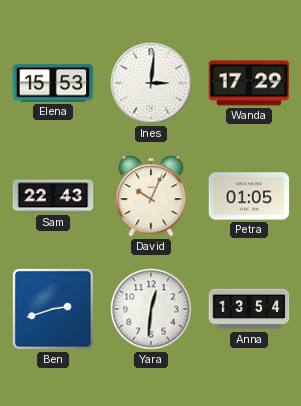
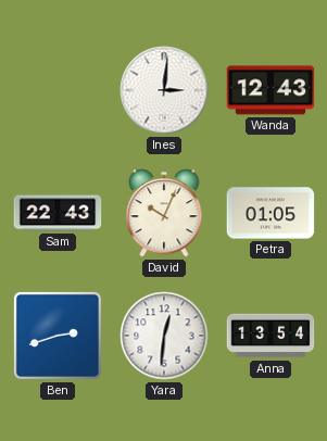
Elena: 15:53 -> none (53, 83)
Wanda: 17:29 -> 12:43 (271, 90)
